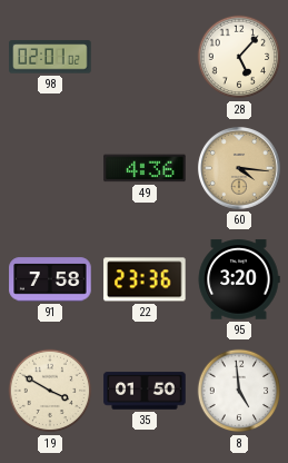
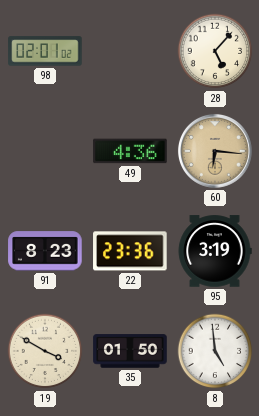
60: 4:16 -> 6:16 (215, 151)
91: 7:58 -> 8:23 (45, 251)
95: 3:20 -> 3:19 (215, 251)
